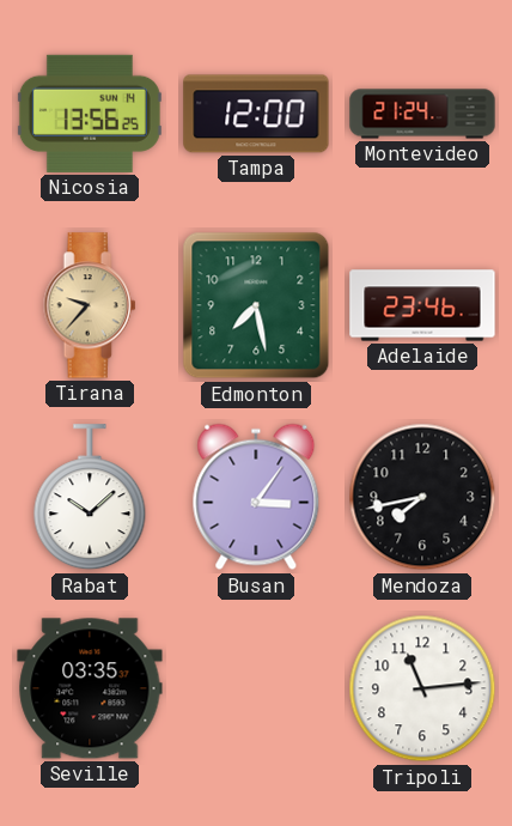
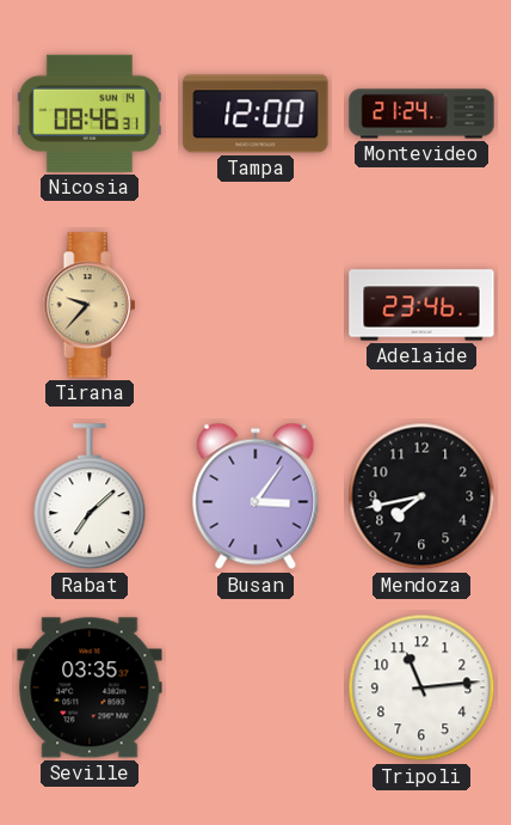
Nicosia: 13:56 -> 08:46 (90, 114)
Edmonton: 7:28 -> none (256, 305)
Rabat: 10:08 -> 7:08 (90, 497)
